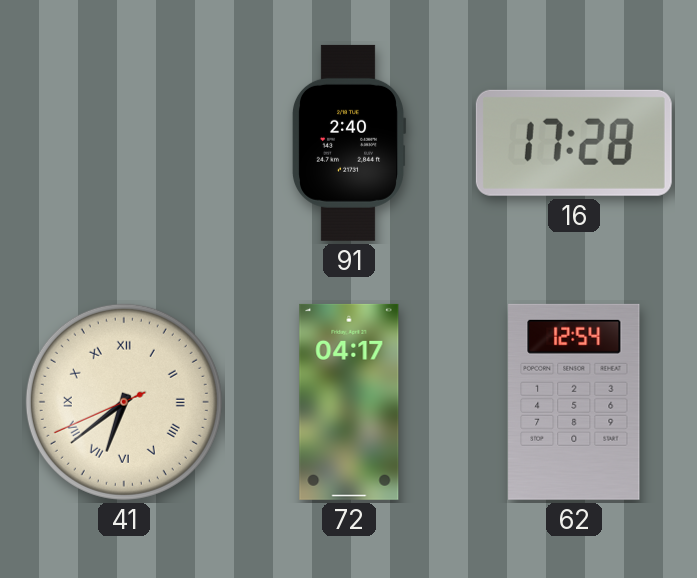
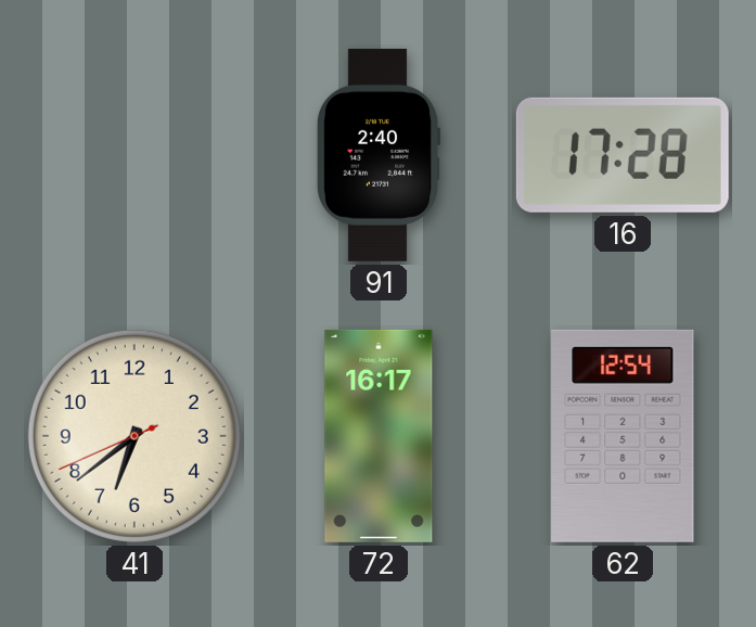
41 numerals: Roman -> Arabic (134, 436)
72: 04:17 -> 16:17 (379, 436)
